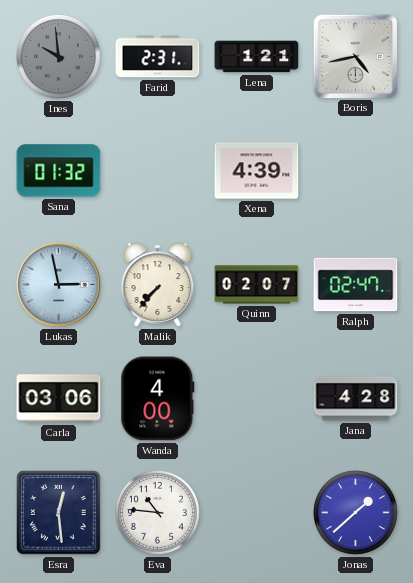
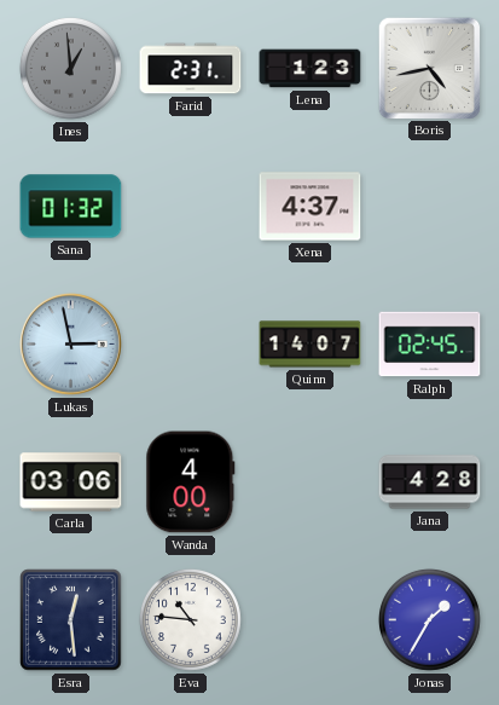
Ines: 9:59 -> 12:59 (70, 68)
Lena: 1:21 -> 1:23 (311, 69)
Xena: 4:39 -> 4:37 (311, 207)
Malik: 7:37 -> none (158, 285)
Quinn: 02:07 -> 14:07 (311, 345)
Ralph: 02:47 -> 02:45 (430, 345)
Jonas: 1:38 -> 1:35 (429, 619)
